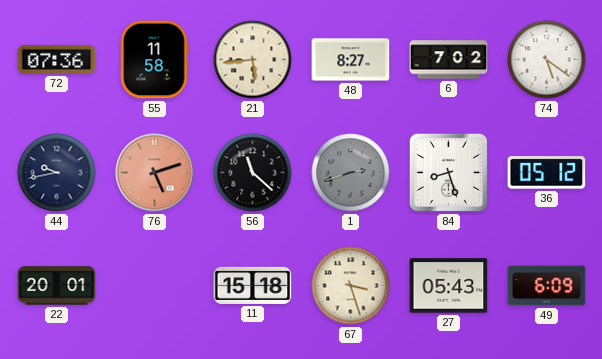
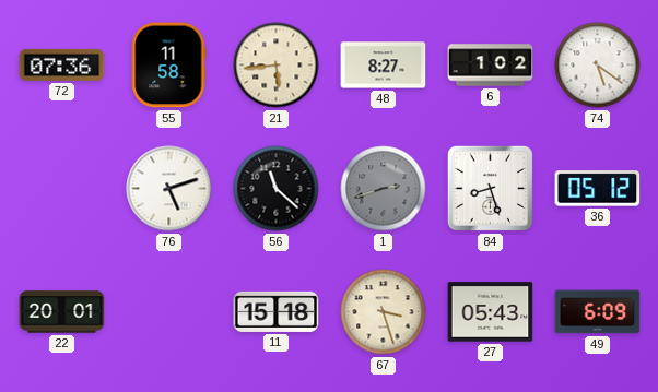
6: 7:02 -> 1:02 (491, 66)
44: 9:43 -> none (57, 173)
76 dial: salmon -> white (169, 189)
